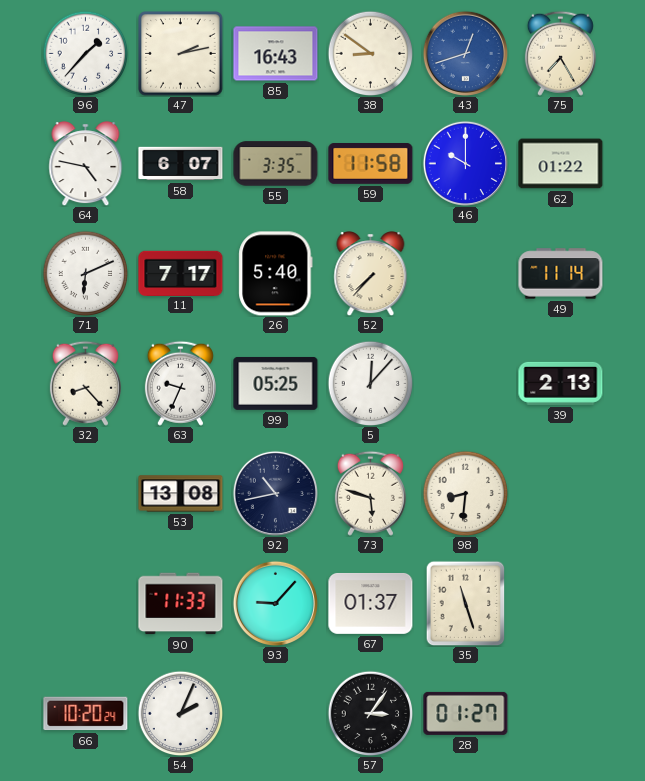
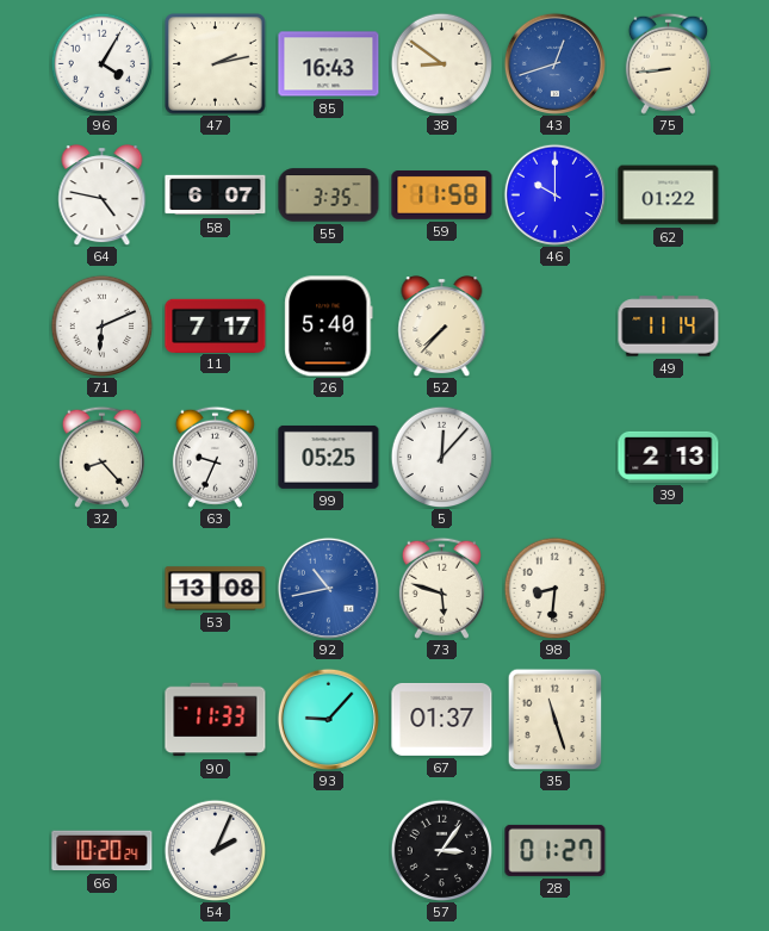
96: 1:37 -> 4:05 (101, 63)
75: 7:25 -> 8:44 (668, 63)
92 dial: navy -> blue (328, 588)
